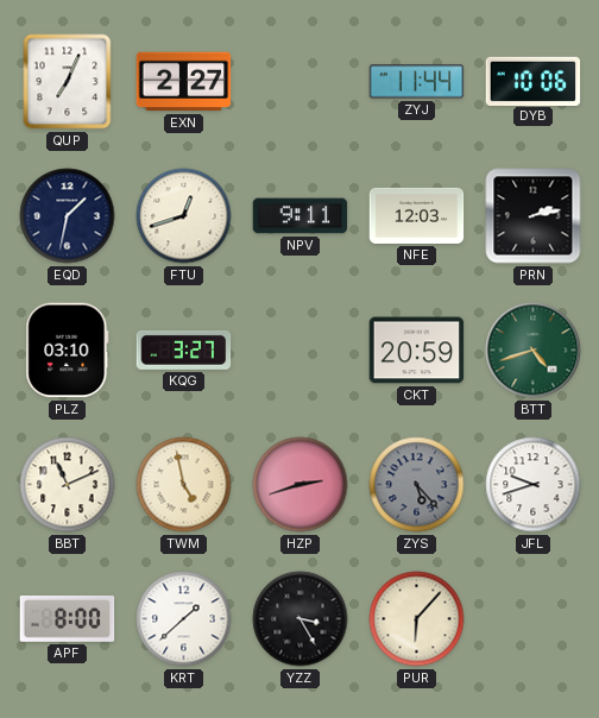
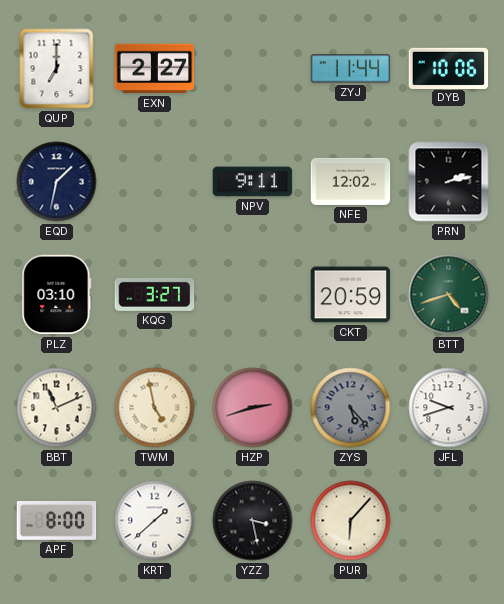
QUP: 7:04 -> 7:00 (57, 69)
FTU: 12:42 -> none (184, 216)
NFE: 12:03 -> 12:02 (351, 181)
YZZ: 3:25 -> 3:28 (253, 521)
